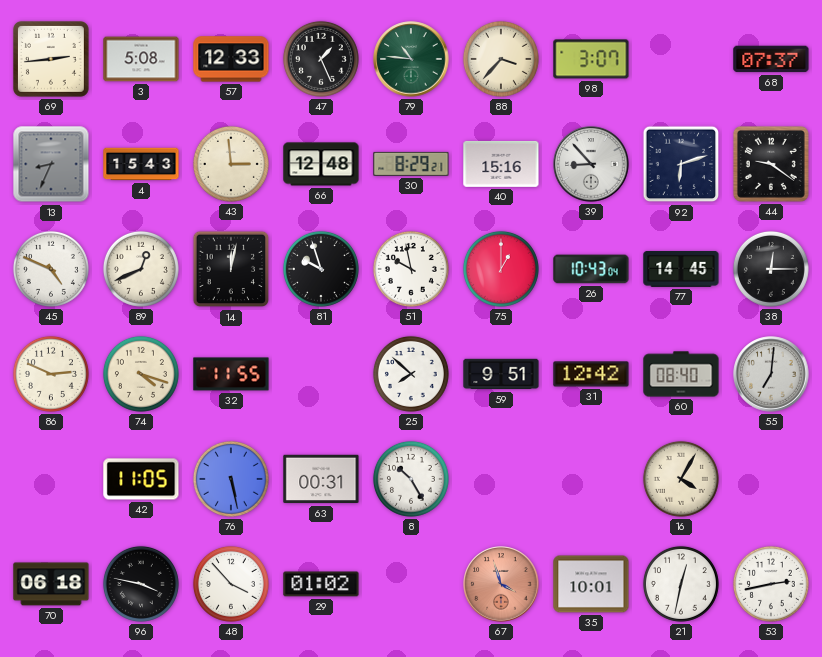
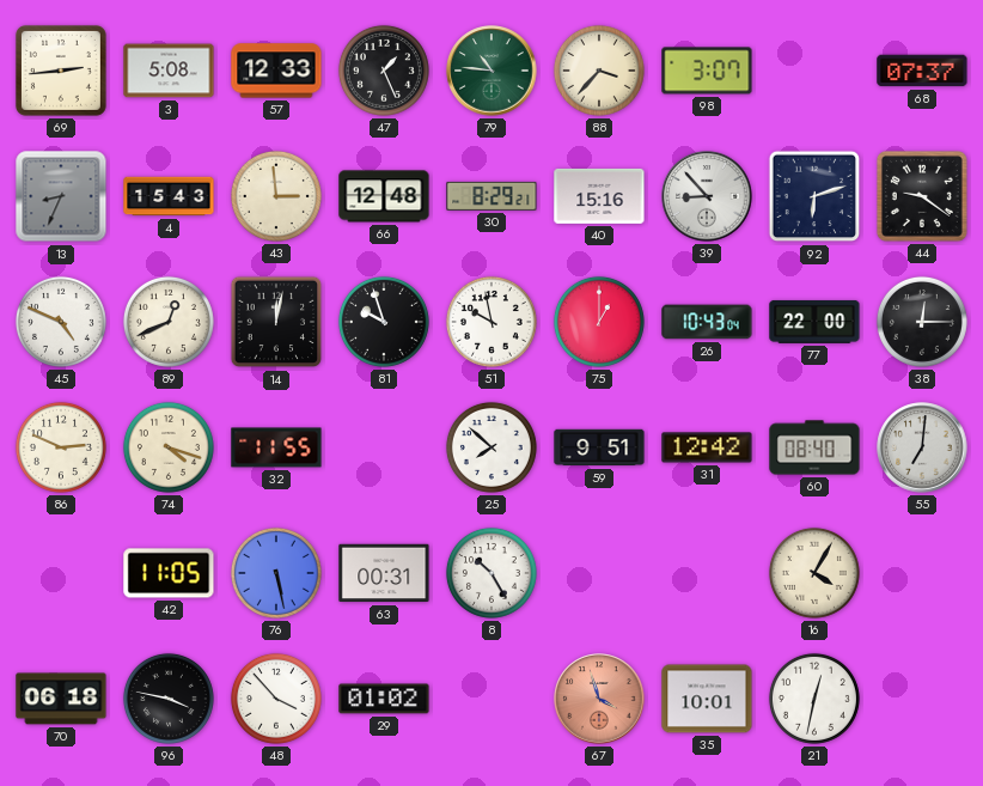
77: 14:45 -> 22:00 (814, 322)
53: 2:43 -> none (771, 584)
